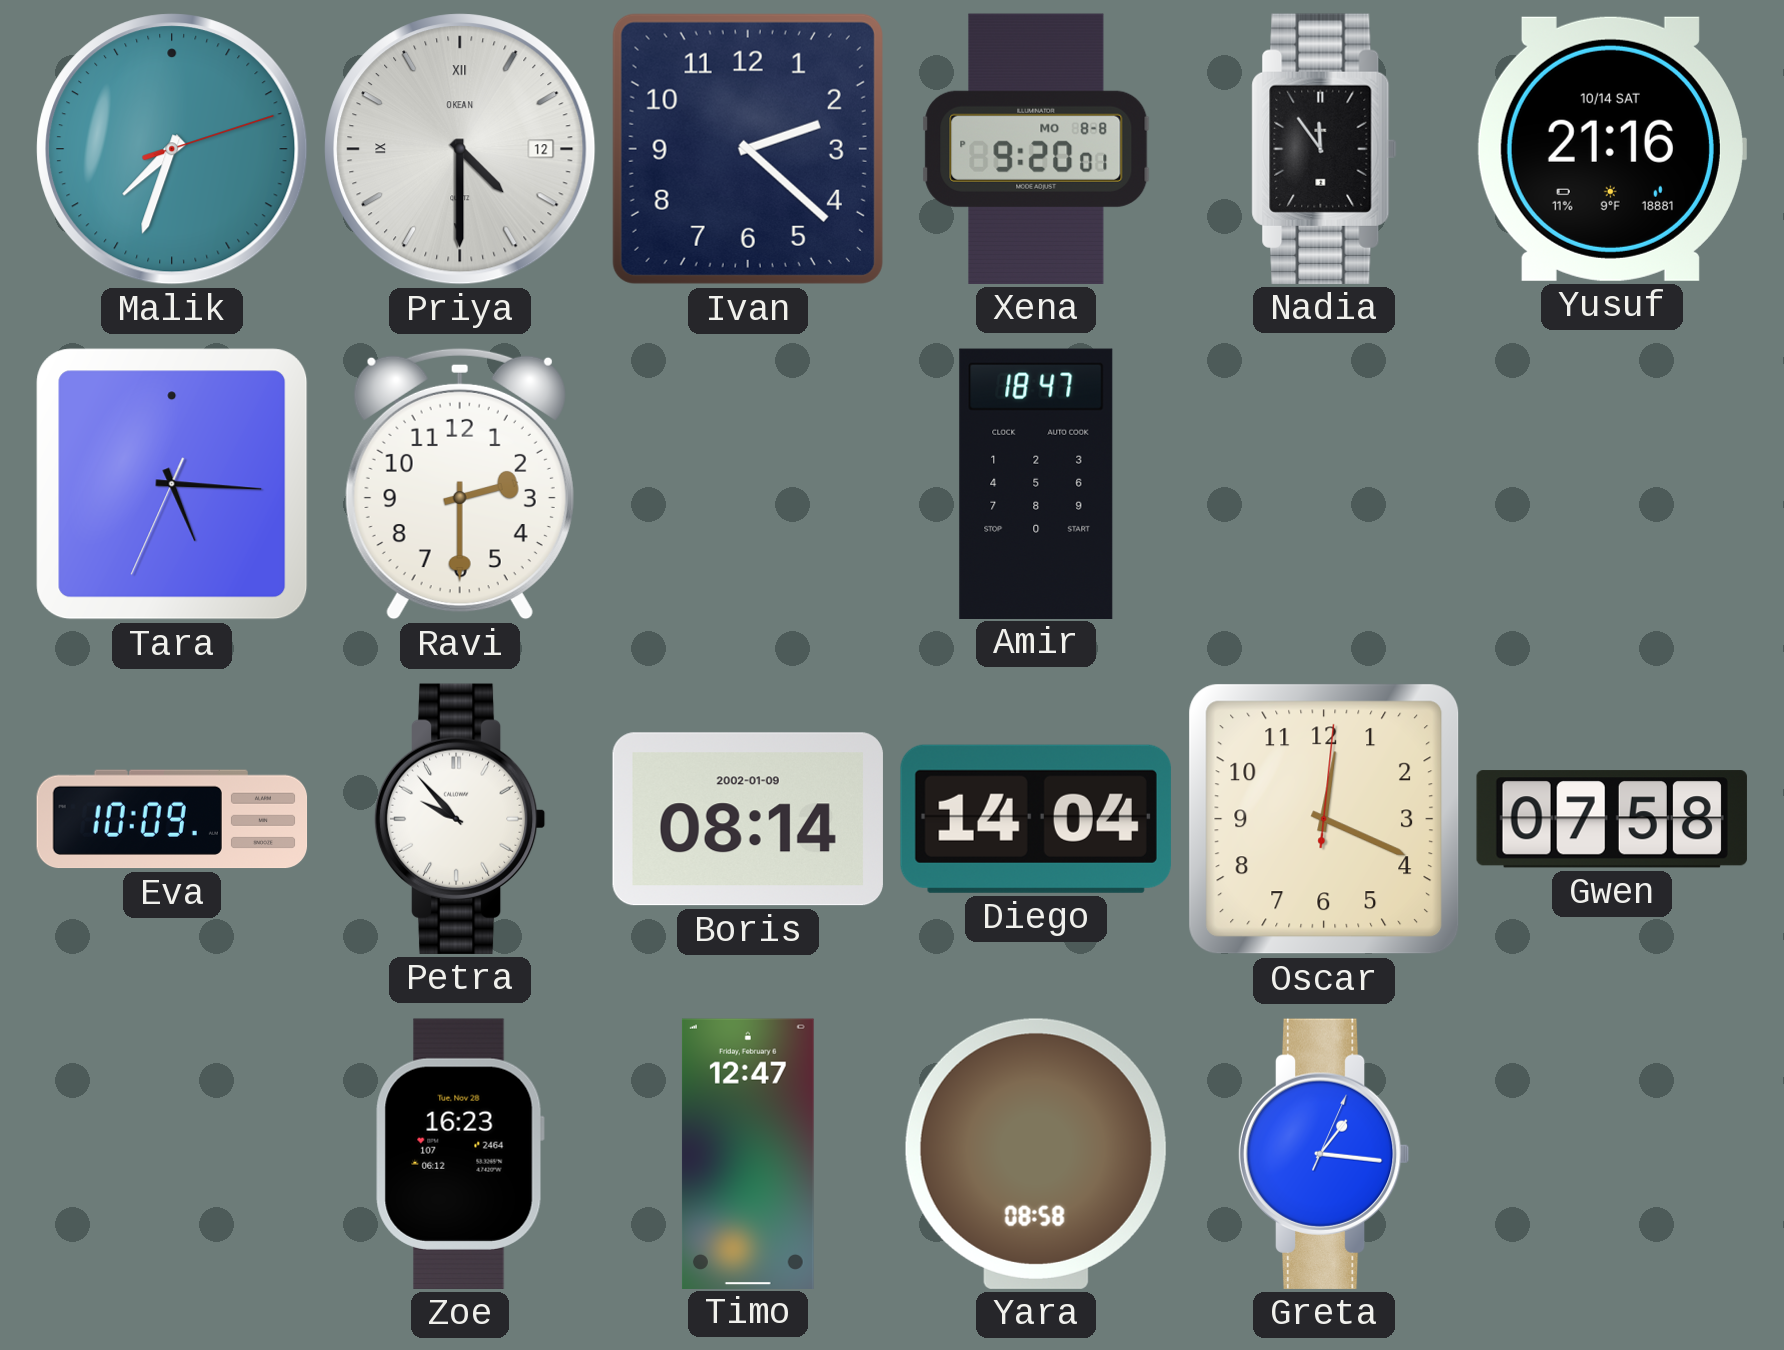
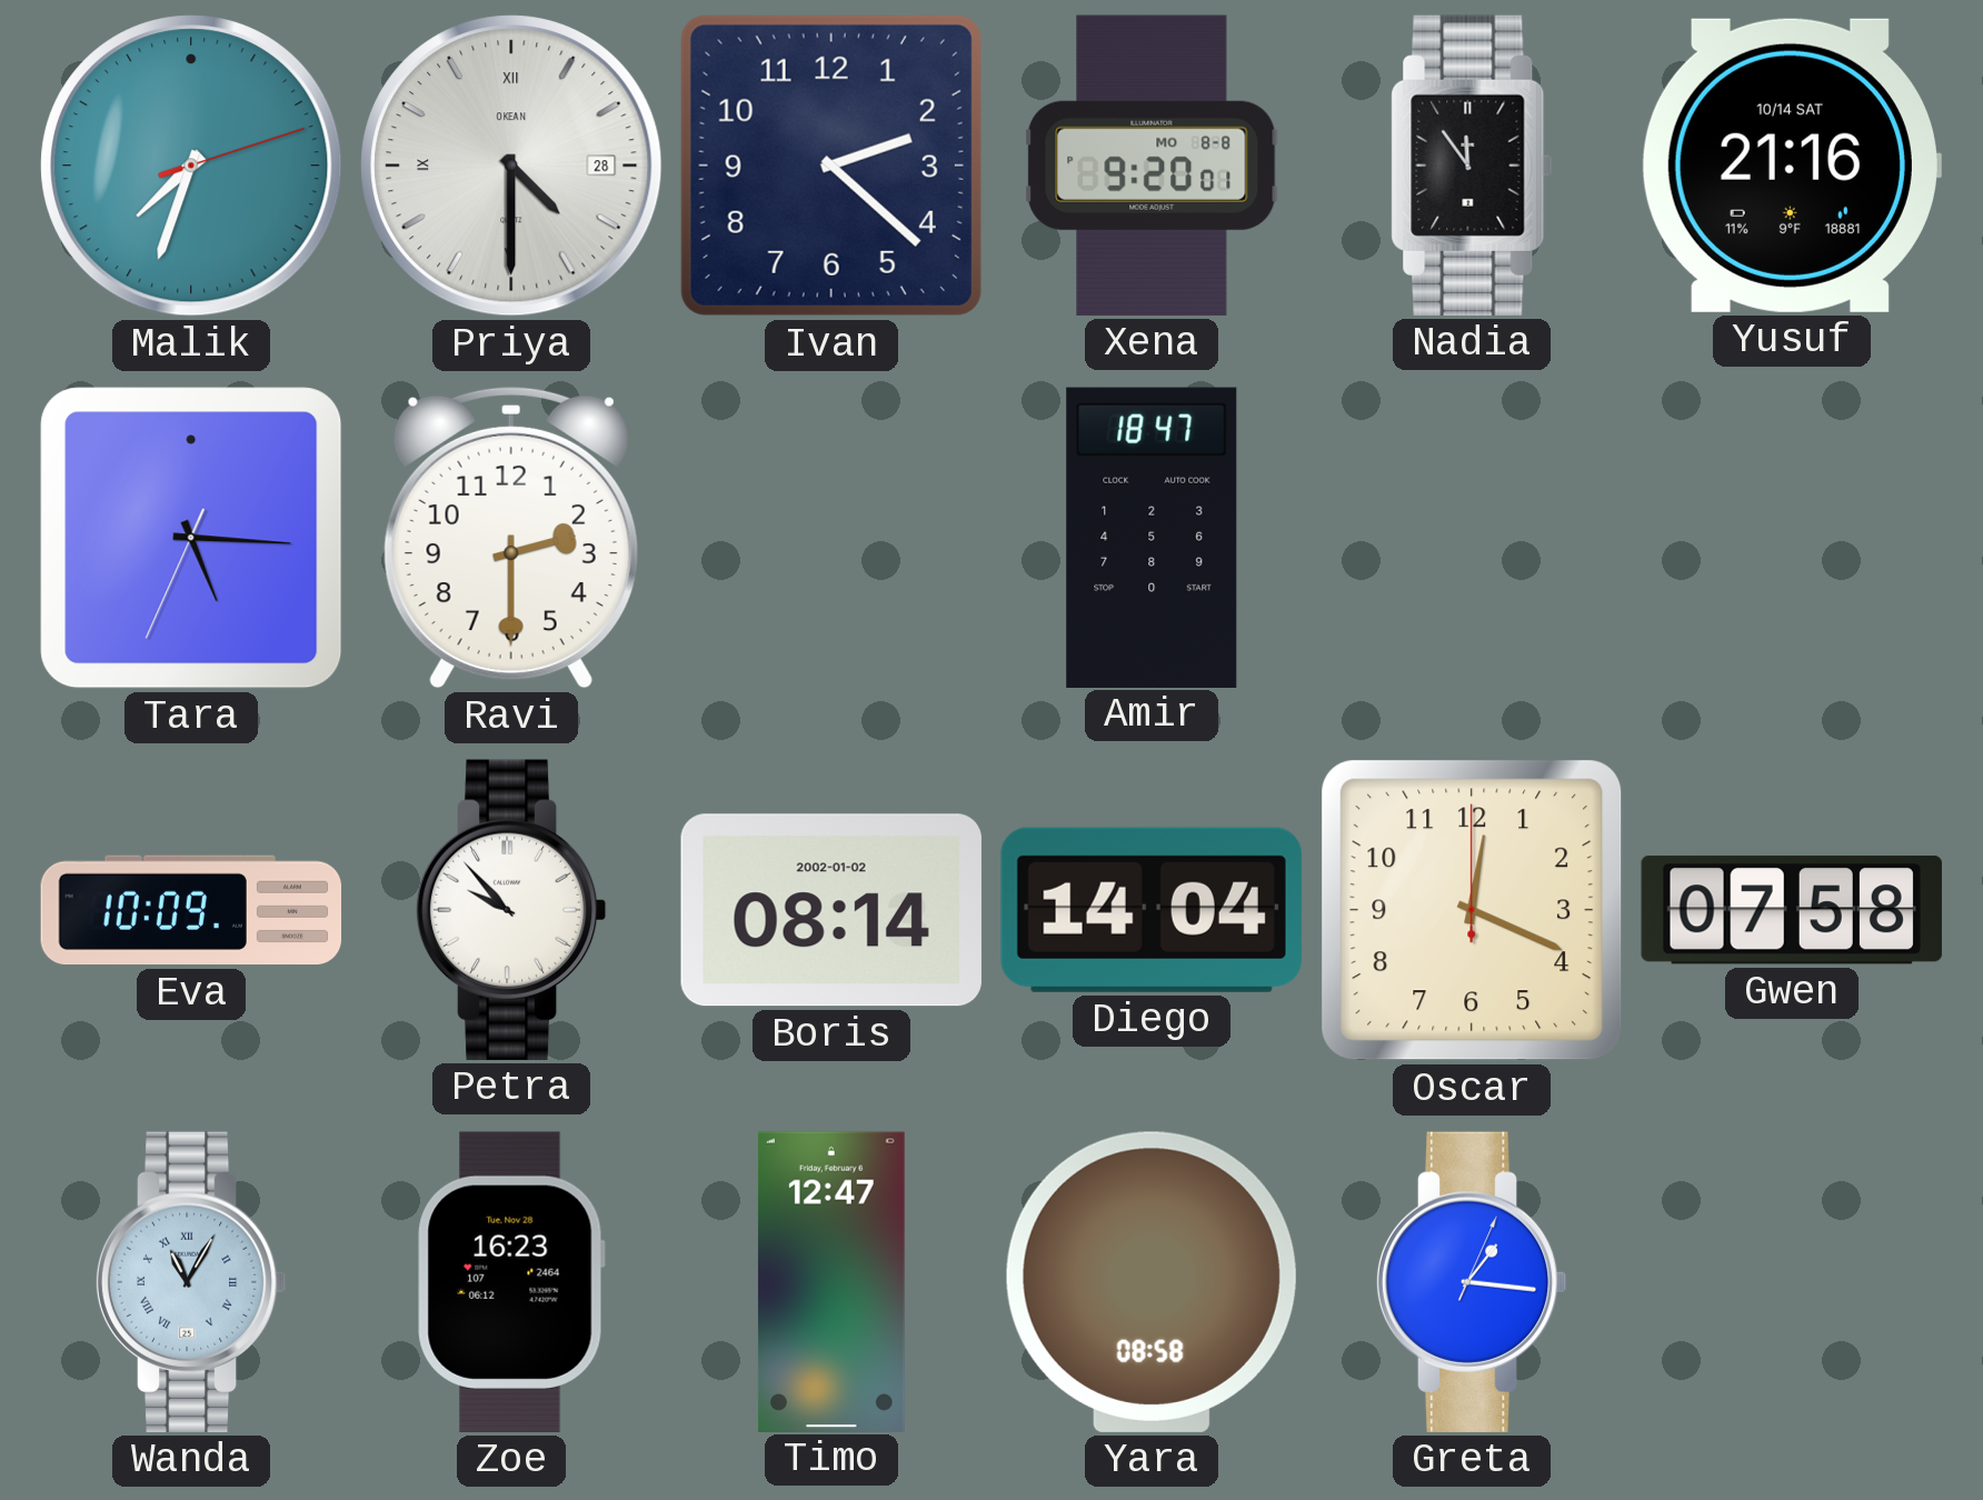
Priya date: 12 -> 28 (511, 166)
Boris date: 2002-01-09 -> 2002-01-02 (831, 910)
Oscar: 12:19:01 -> 12:19:00 (1472, 910)
Wanda: none -> 11:05 (191, 1282)
